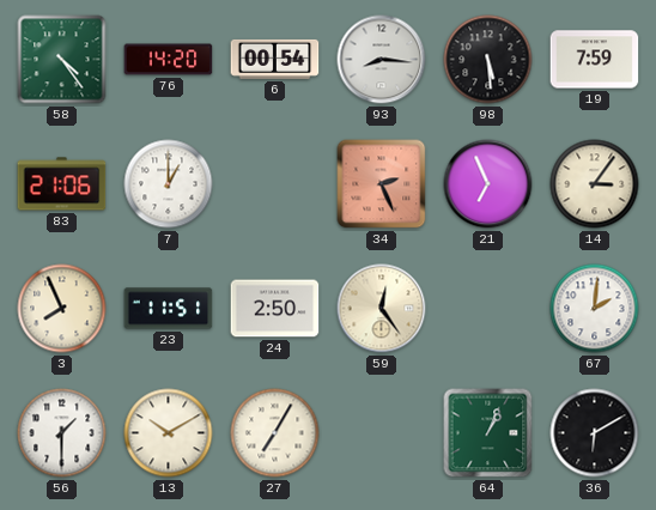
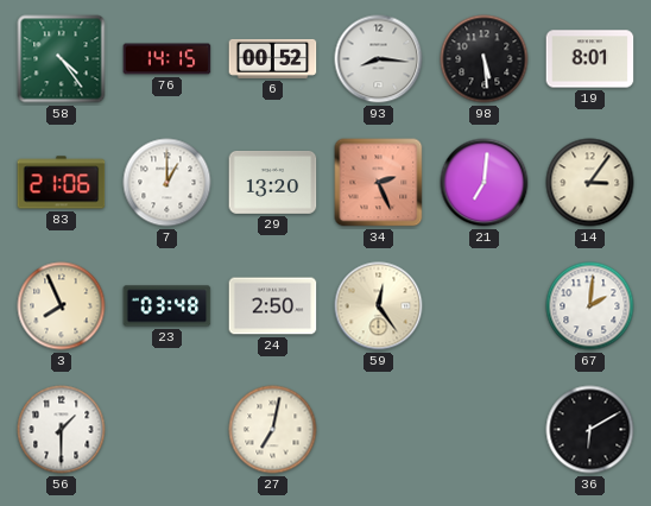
76: 14:20 -> 14:15 (168, 59)
6: 00:54 -> 00:52 (273, 58)
19: 7:59 -> 8:01 (590, 59)
29: none -> 13:20 (273, 183)
21: 6:56 -> 7:01 (485, 183)
23: 11:51 -> 03:48 (168, 306)
13: 10:10 -> none (169, 433)
27: 7:05 -> 7:02 (273, 430)
64: 1:04 -> none (488, 433)
